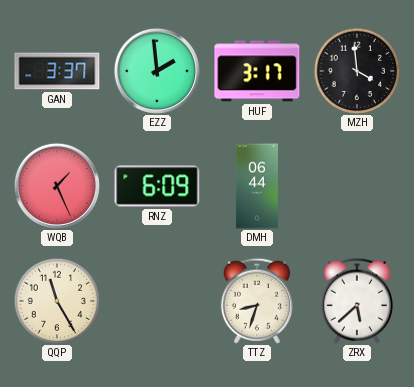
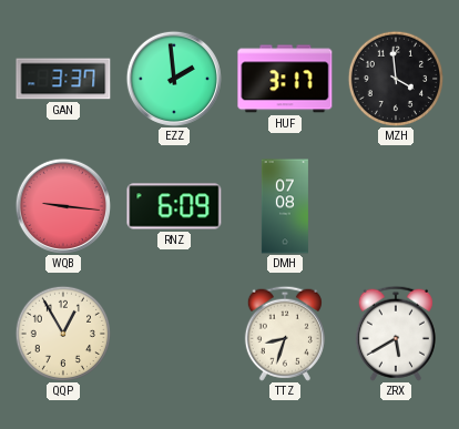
WQB: 1:26 -> 9:16 (63, 206)
DMH: 06:44 -> 07:08 (285, 206)
QQP: 11:25 -> 12:55 (62, 333)
ZRX: 5:38 -> 5:40 (396, 334)
